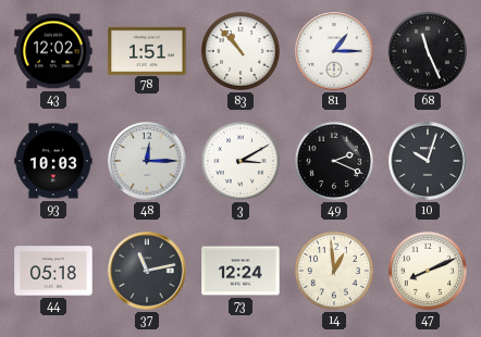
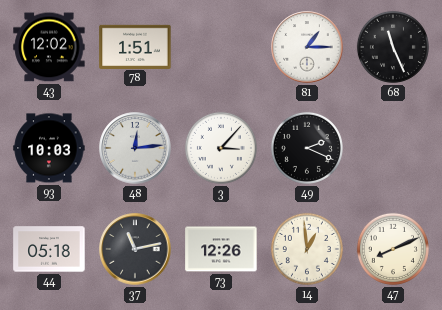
83: 10:53 -> none (240, 51)
48: 12:15 -> 12:14 (135, 148)
3: 3:10 -> 3:07 (221, 148)
10: 10:03 -> none (428, 161)
73: 12:24 -> 12:26 (221, 249)
